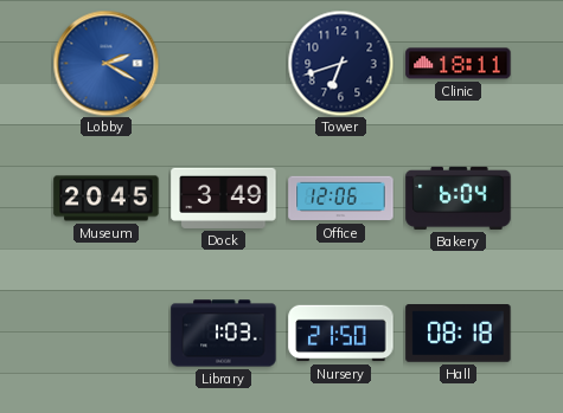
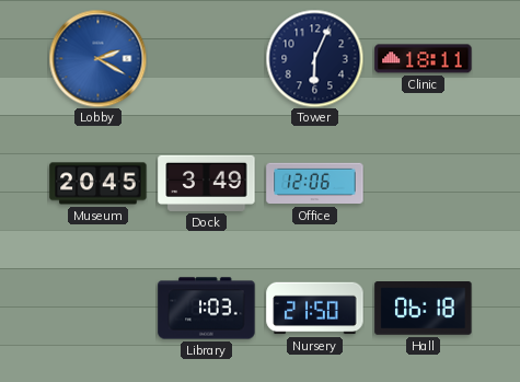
Tower: 6:42 -> 6:04 (314, 58)
Bakery: 6:04 -> none (459, 198)
Hall: 08:18 -> 06:18 (424, 309)
